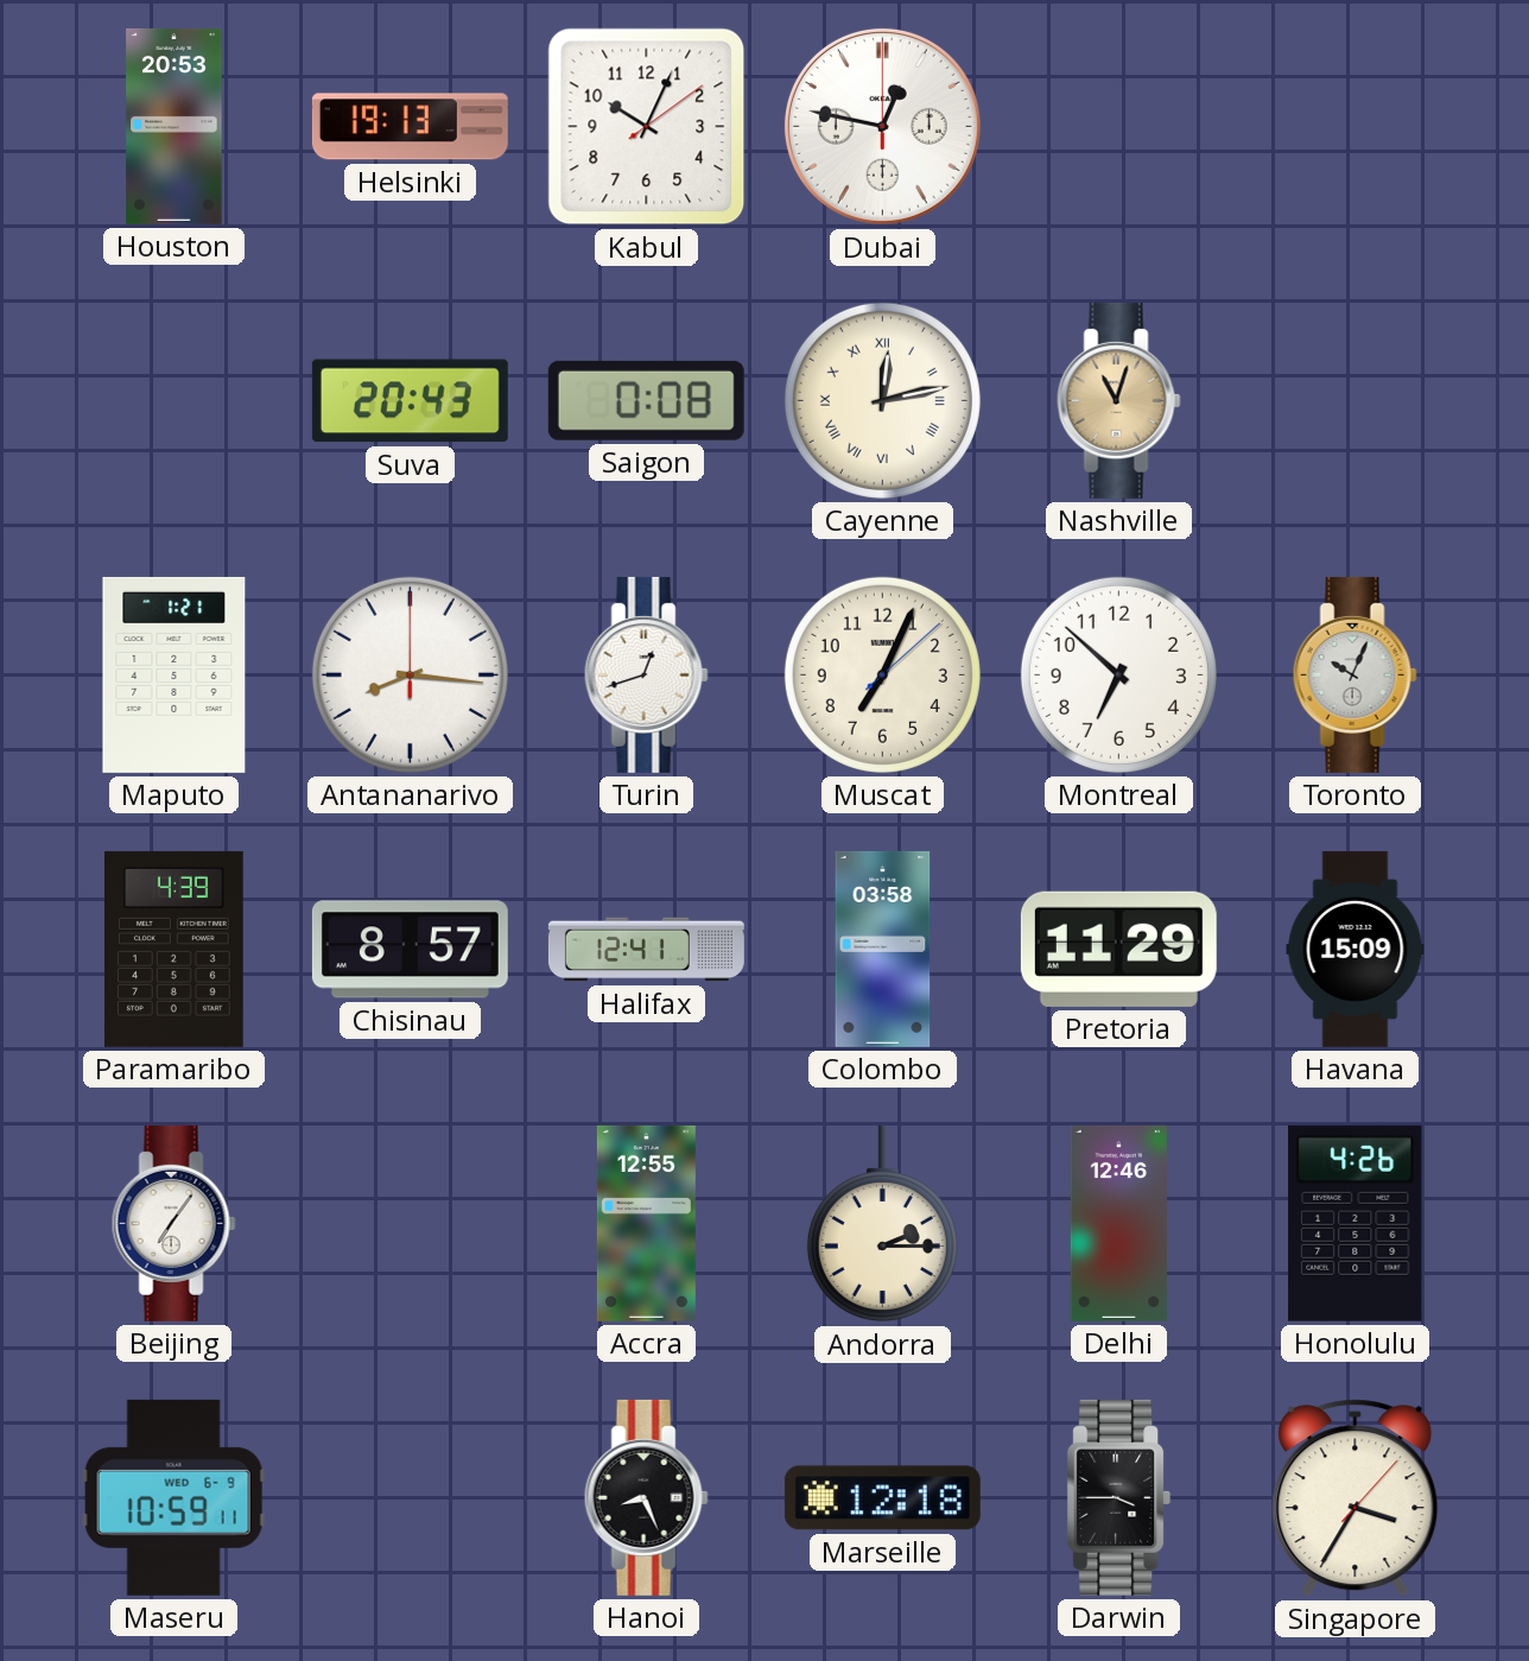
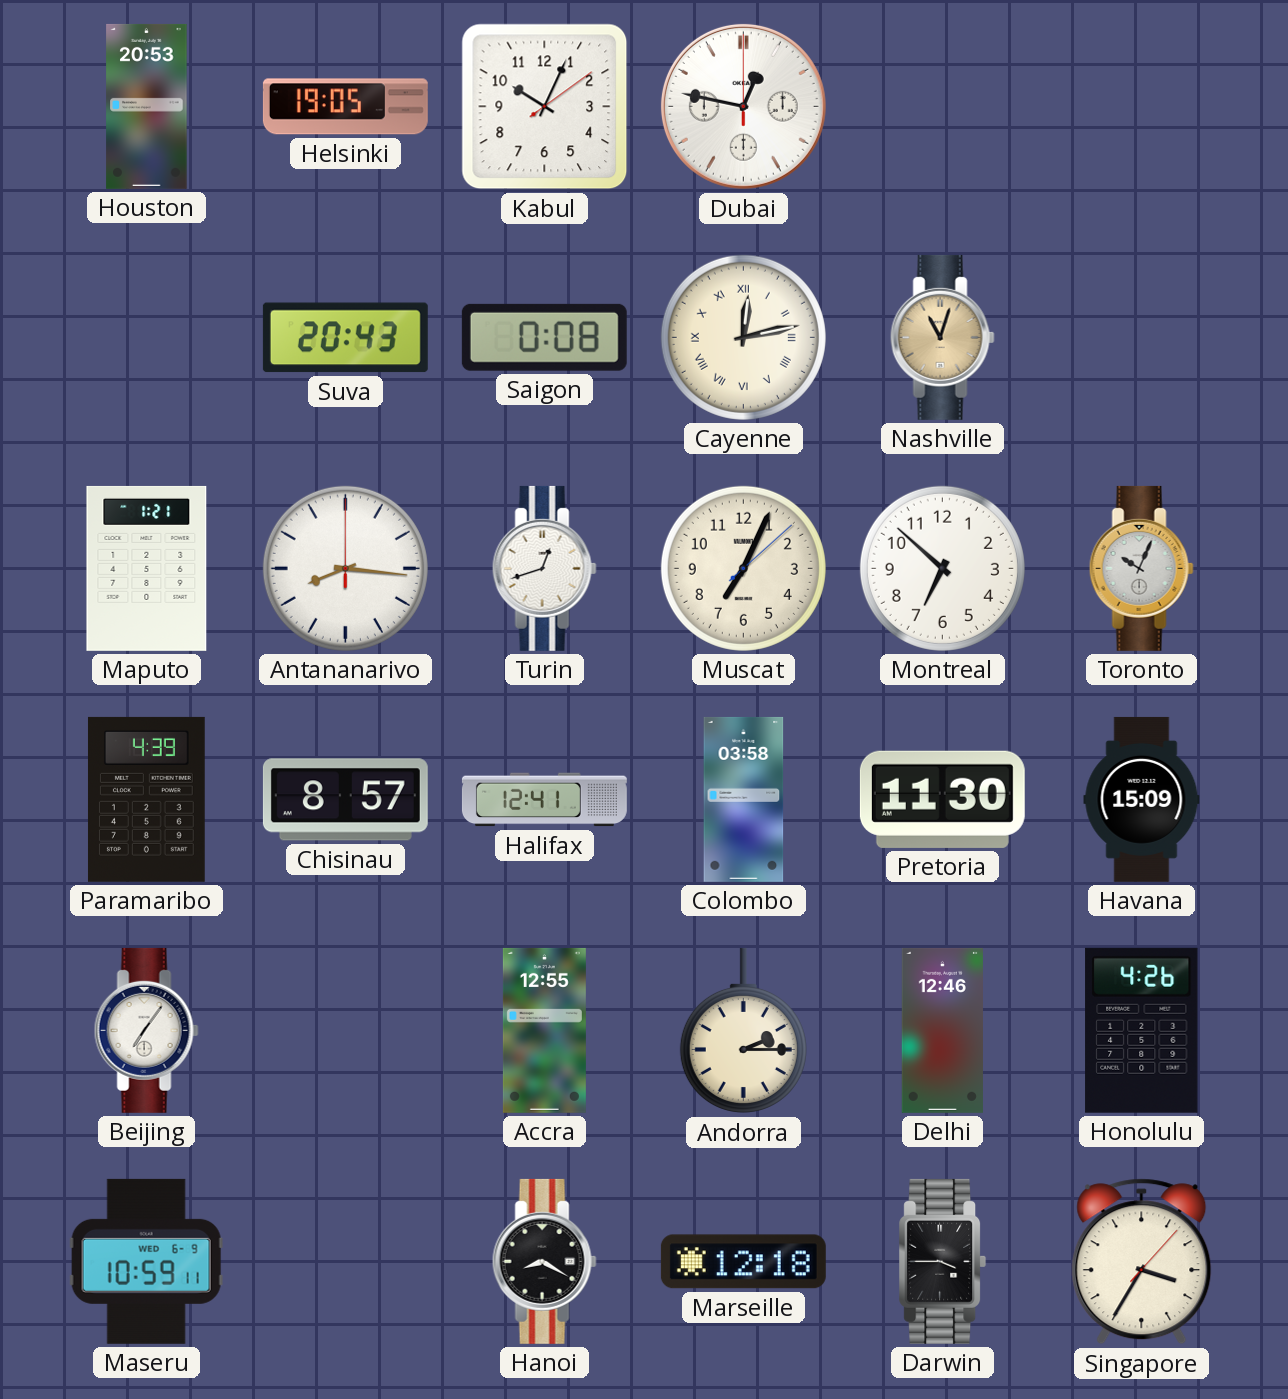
Helsinki: 19:13 -> 19:05 (345, 107)
Pretoria: 11:29 -> 11:30 (942, 799)
Hanoi: 8:26 -> 8:20 (544, 1261)
